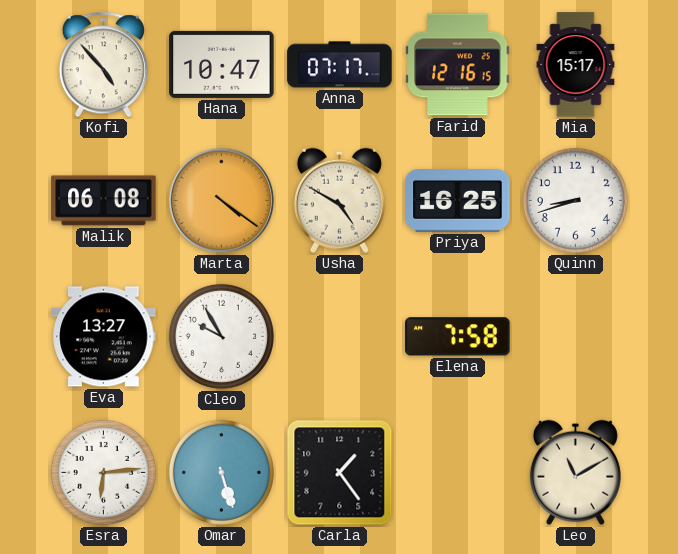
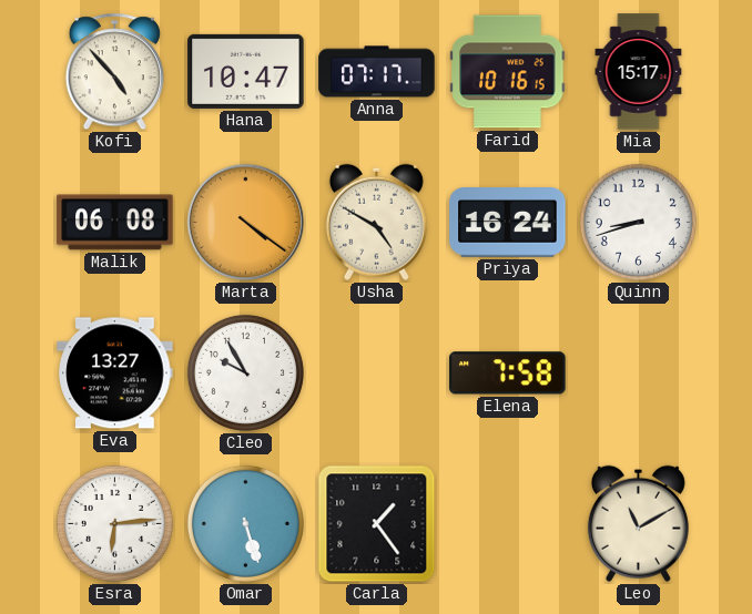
Farid: 12:16 -> 10:16 (508, 72)
Priya: 16:25 -> 16:24 (508, 223)
